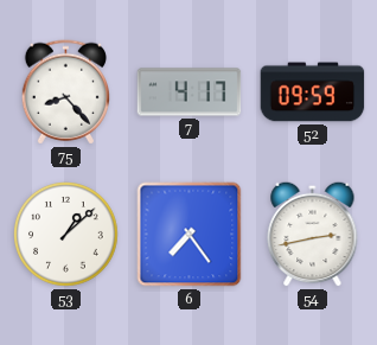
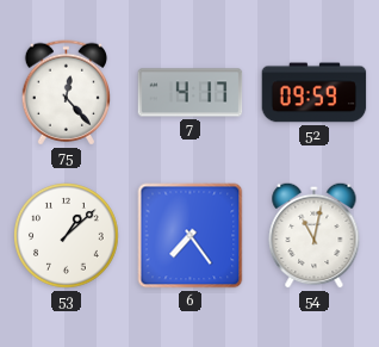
75: 8:23 -> 12:23 (66, 93)
54: 2:43 -> 11:02 (315, 235)
